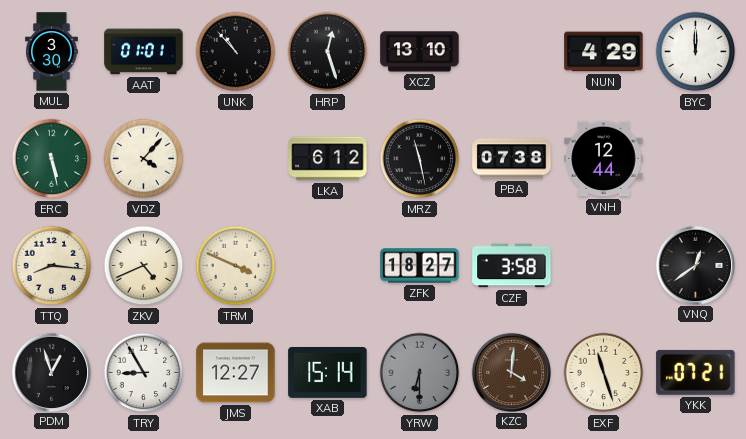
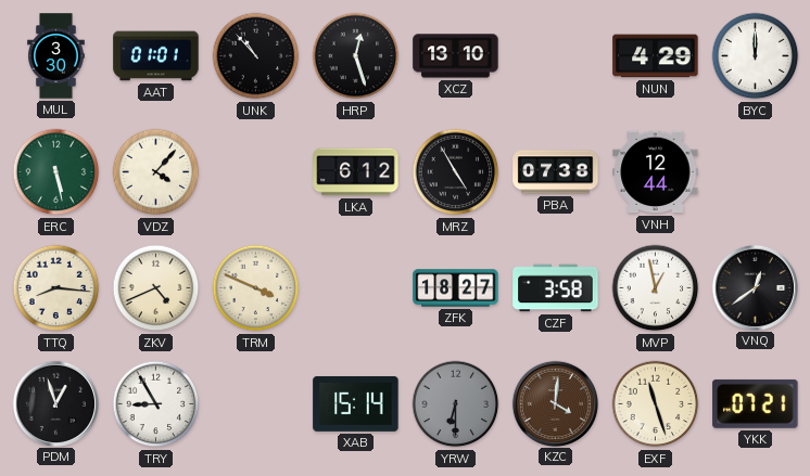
MRZ: 11:28 -> 4:55 (456, 172)
MVP: none -> 12:58 (656, 288)
JMS: 12:27 -> none (236, 373)
